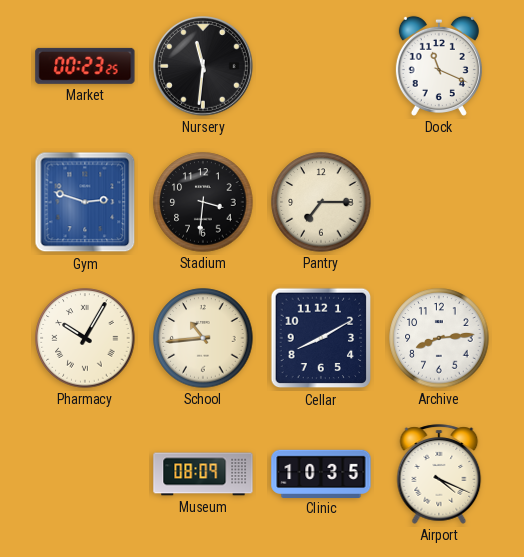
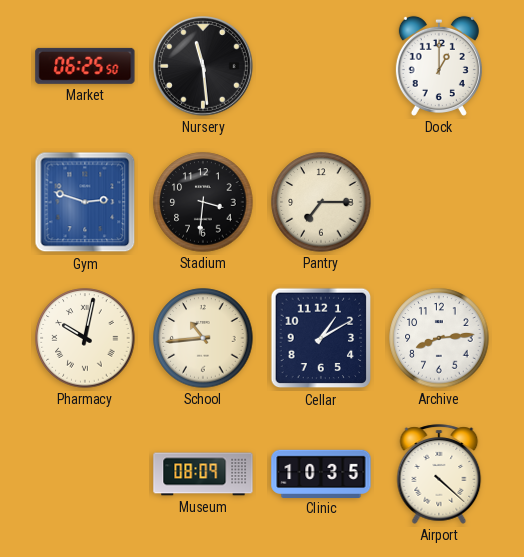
Market: 00:23 -> 06:25 (85, 66)
Nursery: 11:31 -> 11:29 (204, 67)
Dock: 11:19 -> 1:00 (439, 66)
Pharmacy: 10:05 -> 10:02 (85, 338)
Cellar: 8:10 -> 1:10 (321, 338)
Airport: 4:19 -> 4:22 (439, 474)
